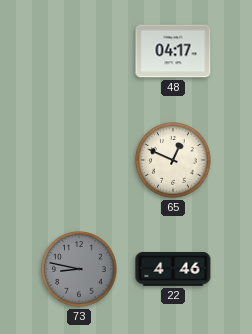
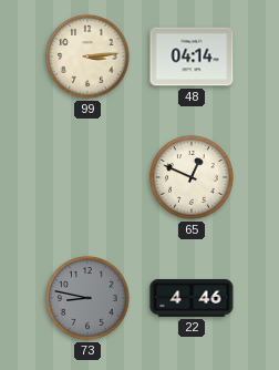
99: none -> 3:14 (87, 56)
48: 04:17 -> 04:14 (192, 56)
